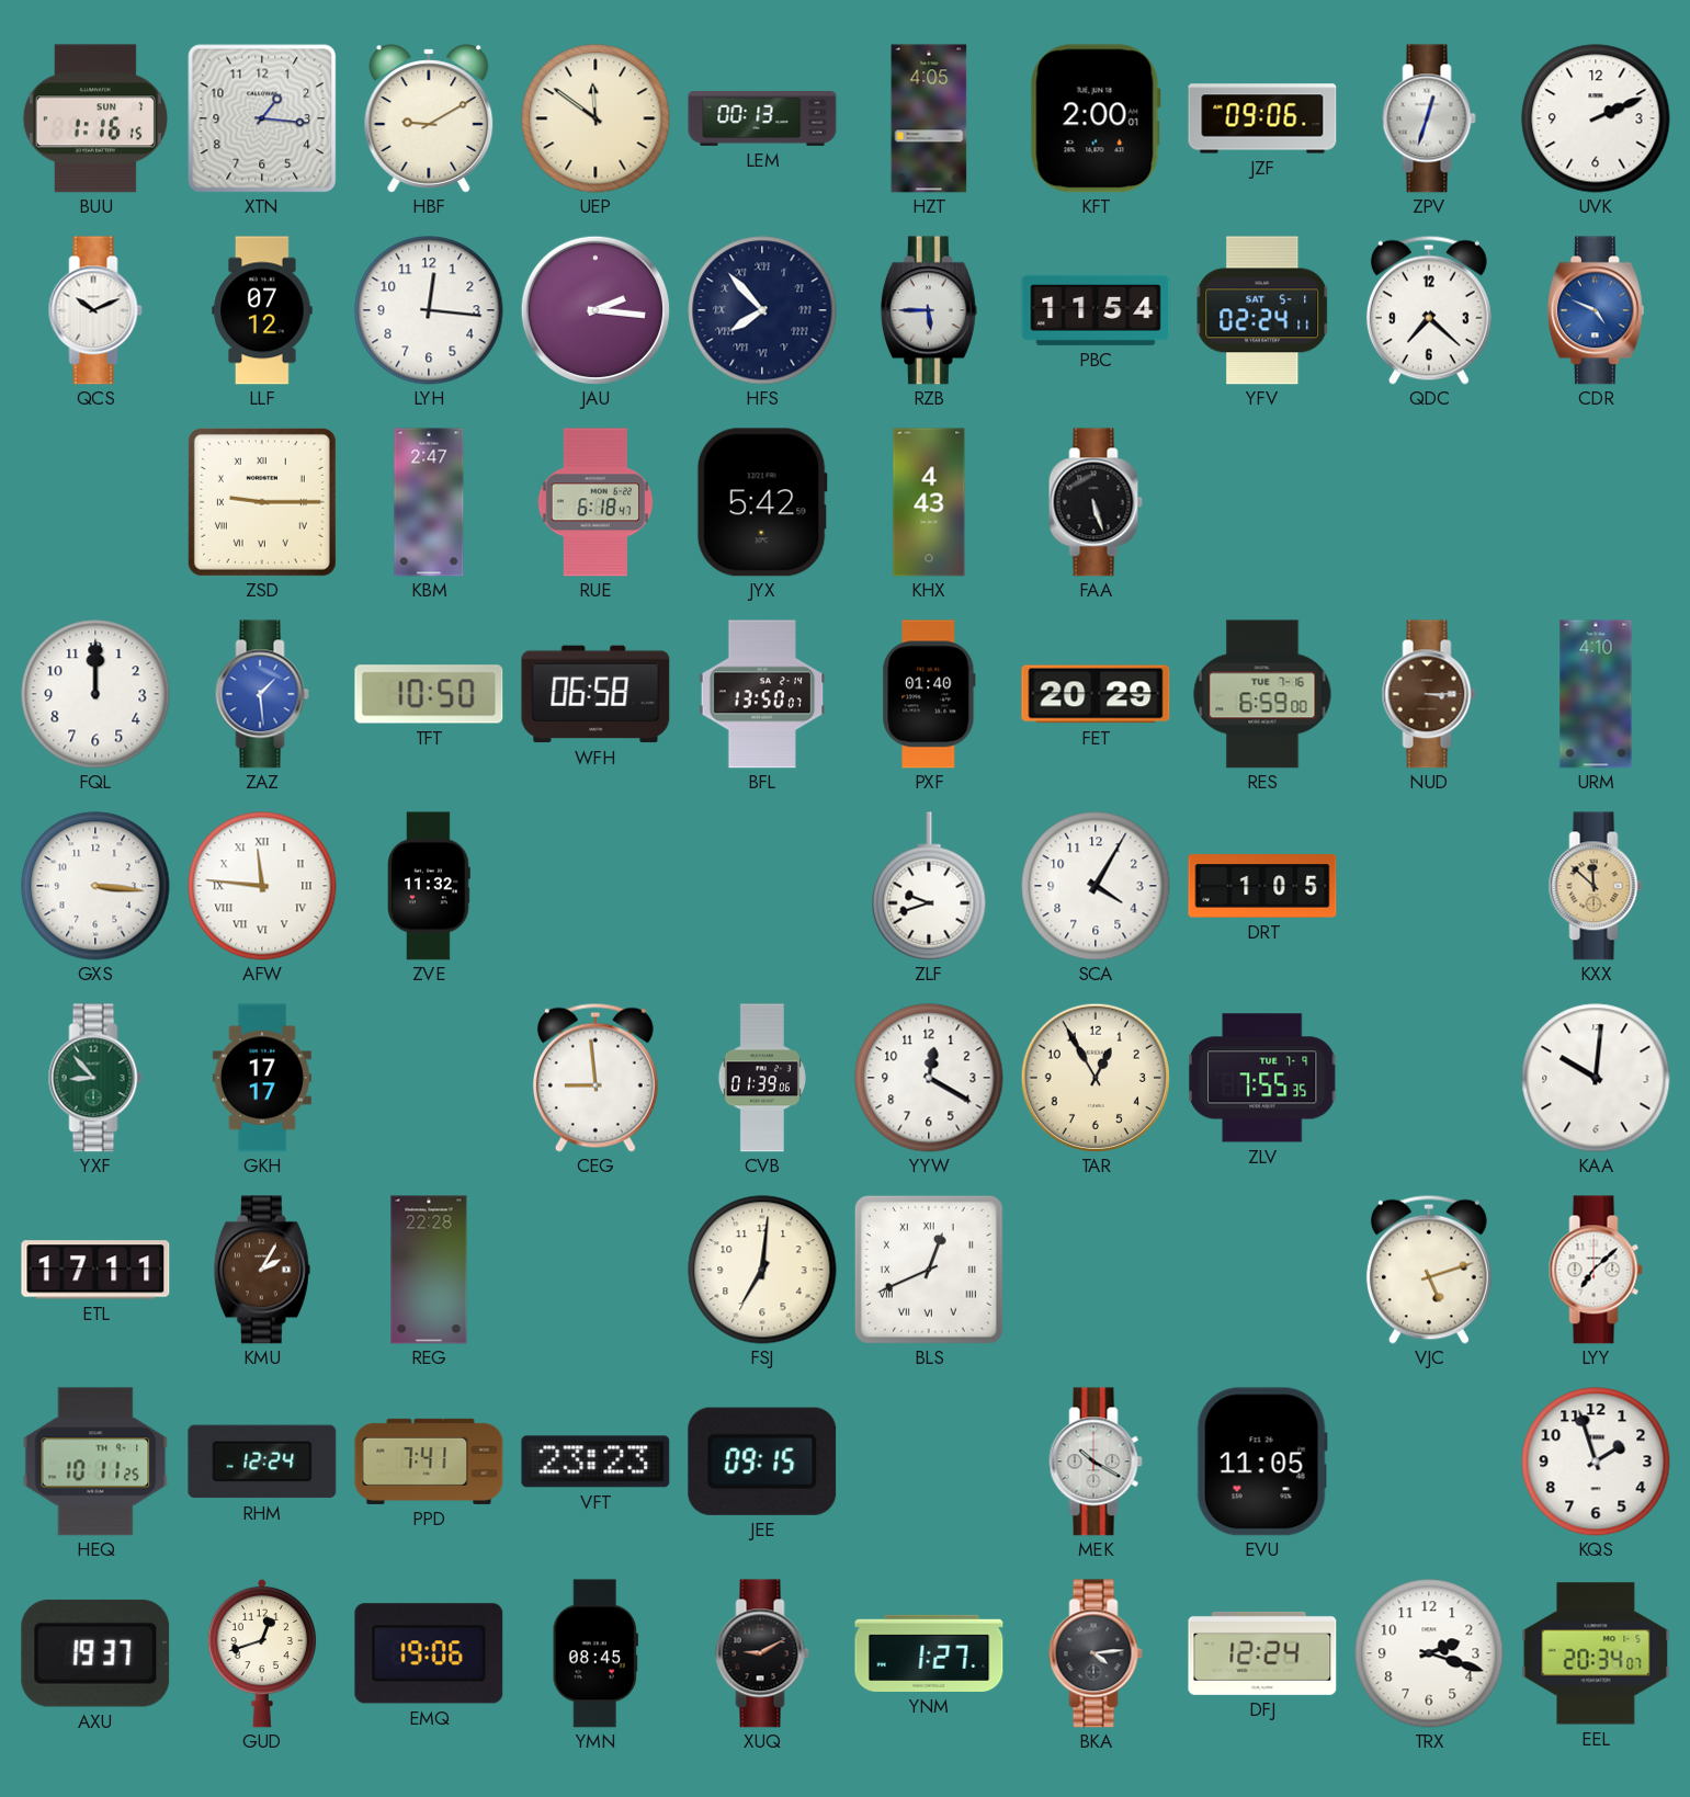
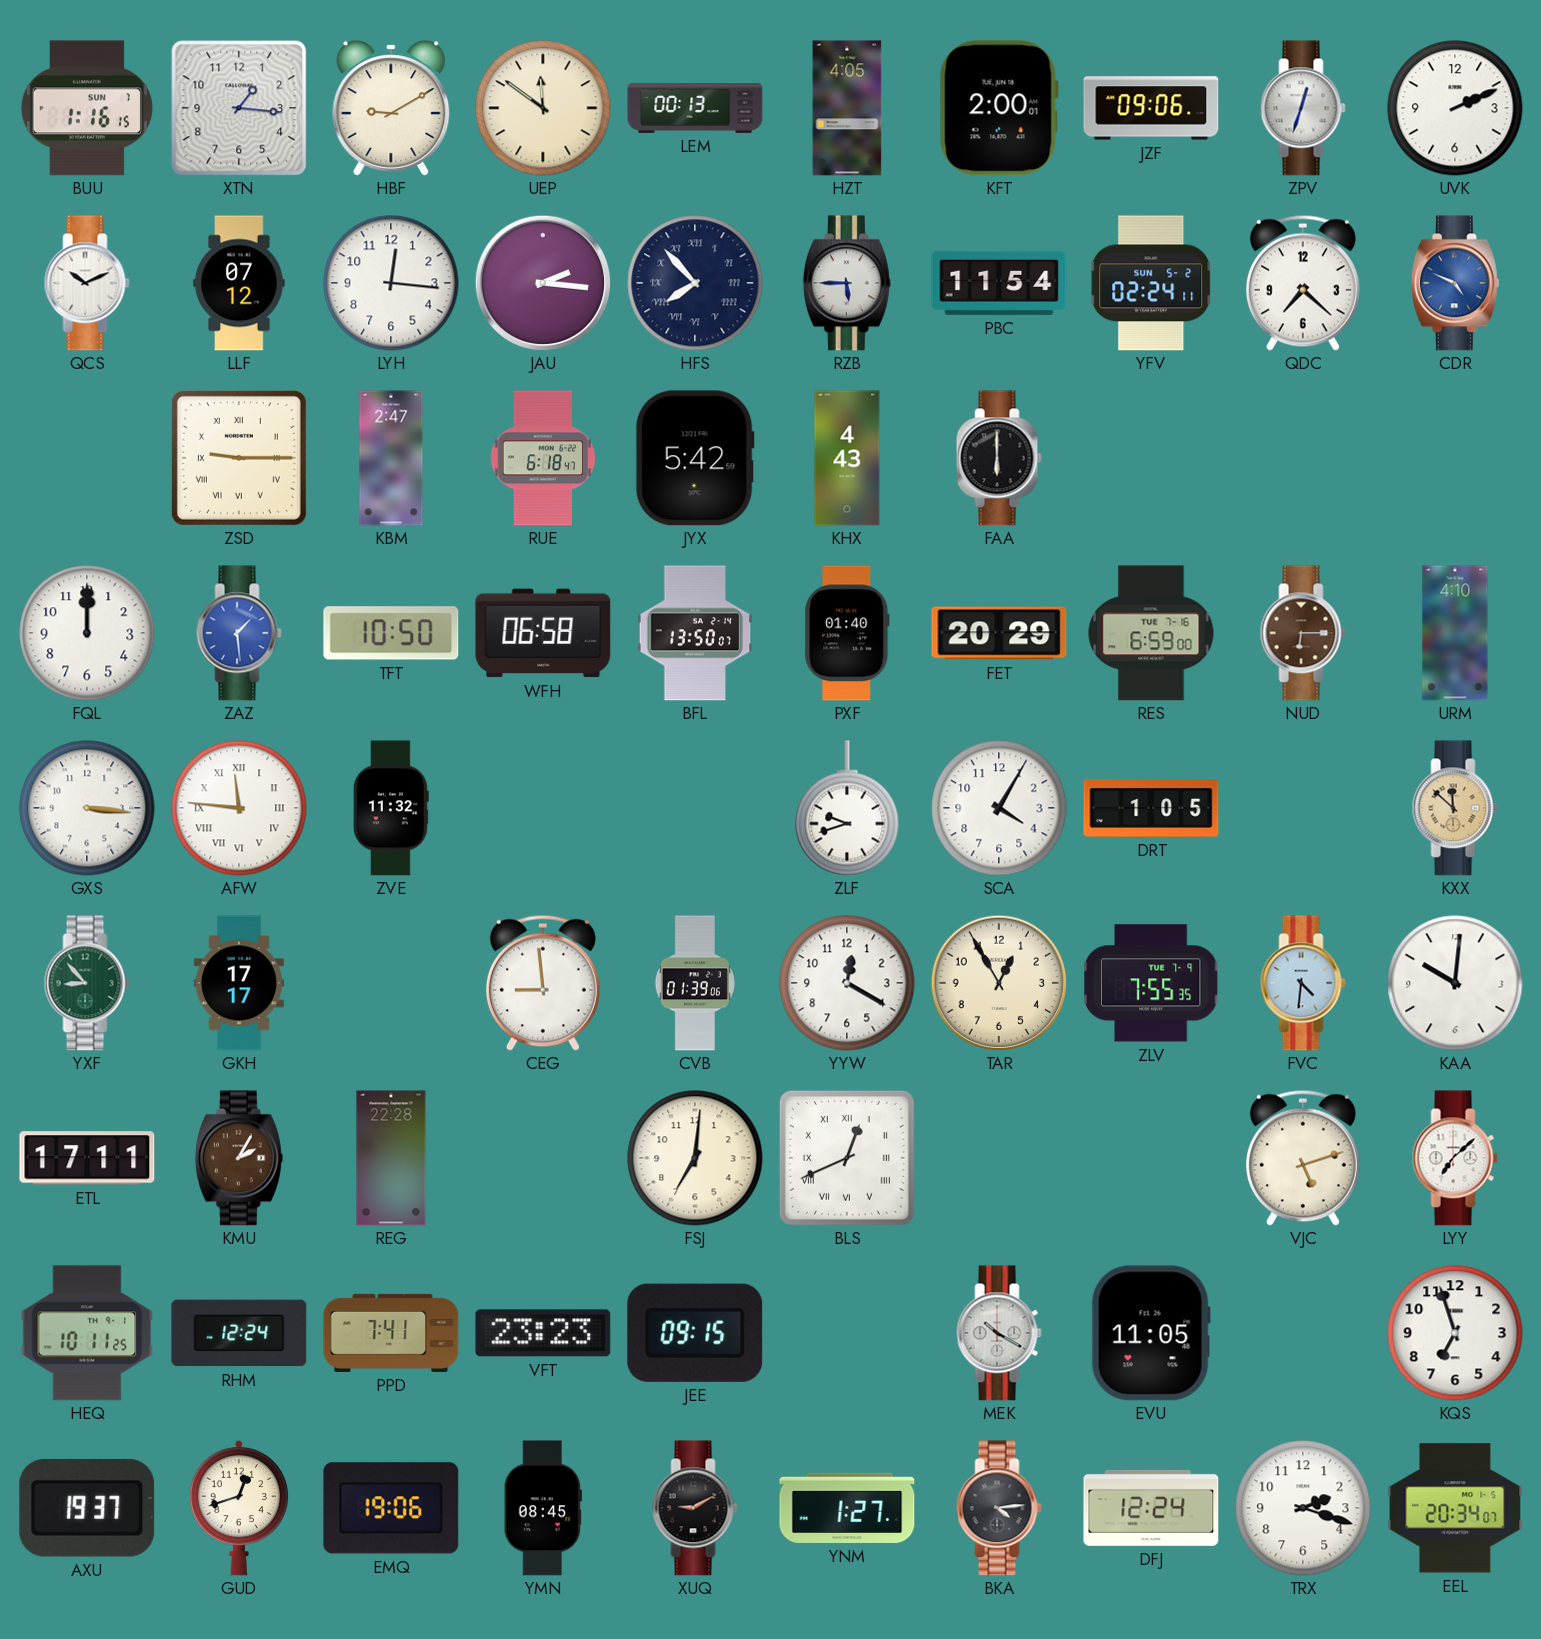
YFV date: SAT 5-1 -> SUN 5-2 (1151, 283)
FAA: 5:27 -> 6:00 (999, 458)
NUD: 3:15 -> 6:15 (1303, 633)
FVC: none -> 4:31 (1303, 983)
KQS: 1:57 -> 6:57 (1455, 1333)
